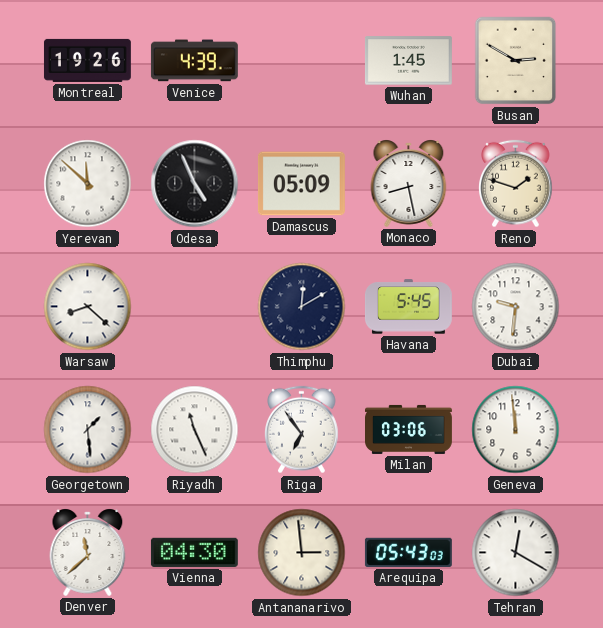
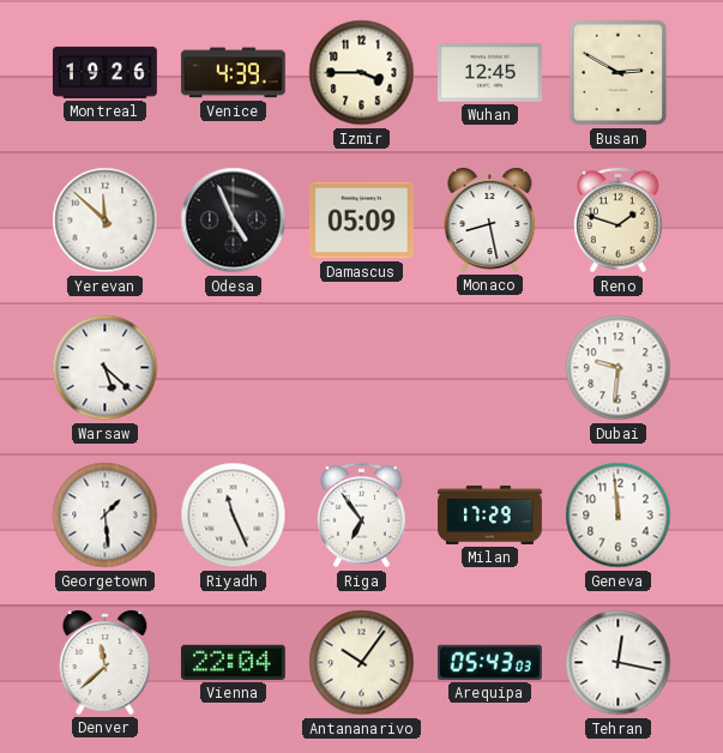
Izmir: none -> 3:45 (362, 73)
Wuhan: 1:45 -> 12:45 (489, 73)
Warsaw: 8:22 -> 5:22 (106, 368)
Thimphu: 12:10 -> none (302, 307)
Havana: 5:45 -> none (408, 307)
Milan: 03:06 -> 17:29 (490, 514)
Vienna: 04:30 -> 22:04 (233, 662)
Antananarivo: 2:59 -> 10:06 (362, 663)
Tehran: 12:20 -> 12:17 (619, 663)
